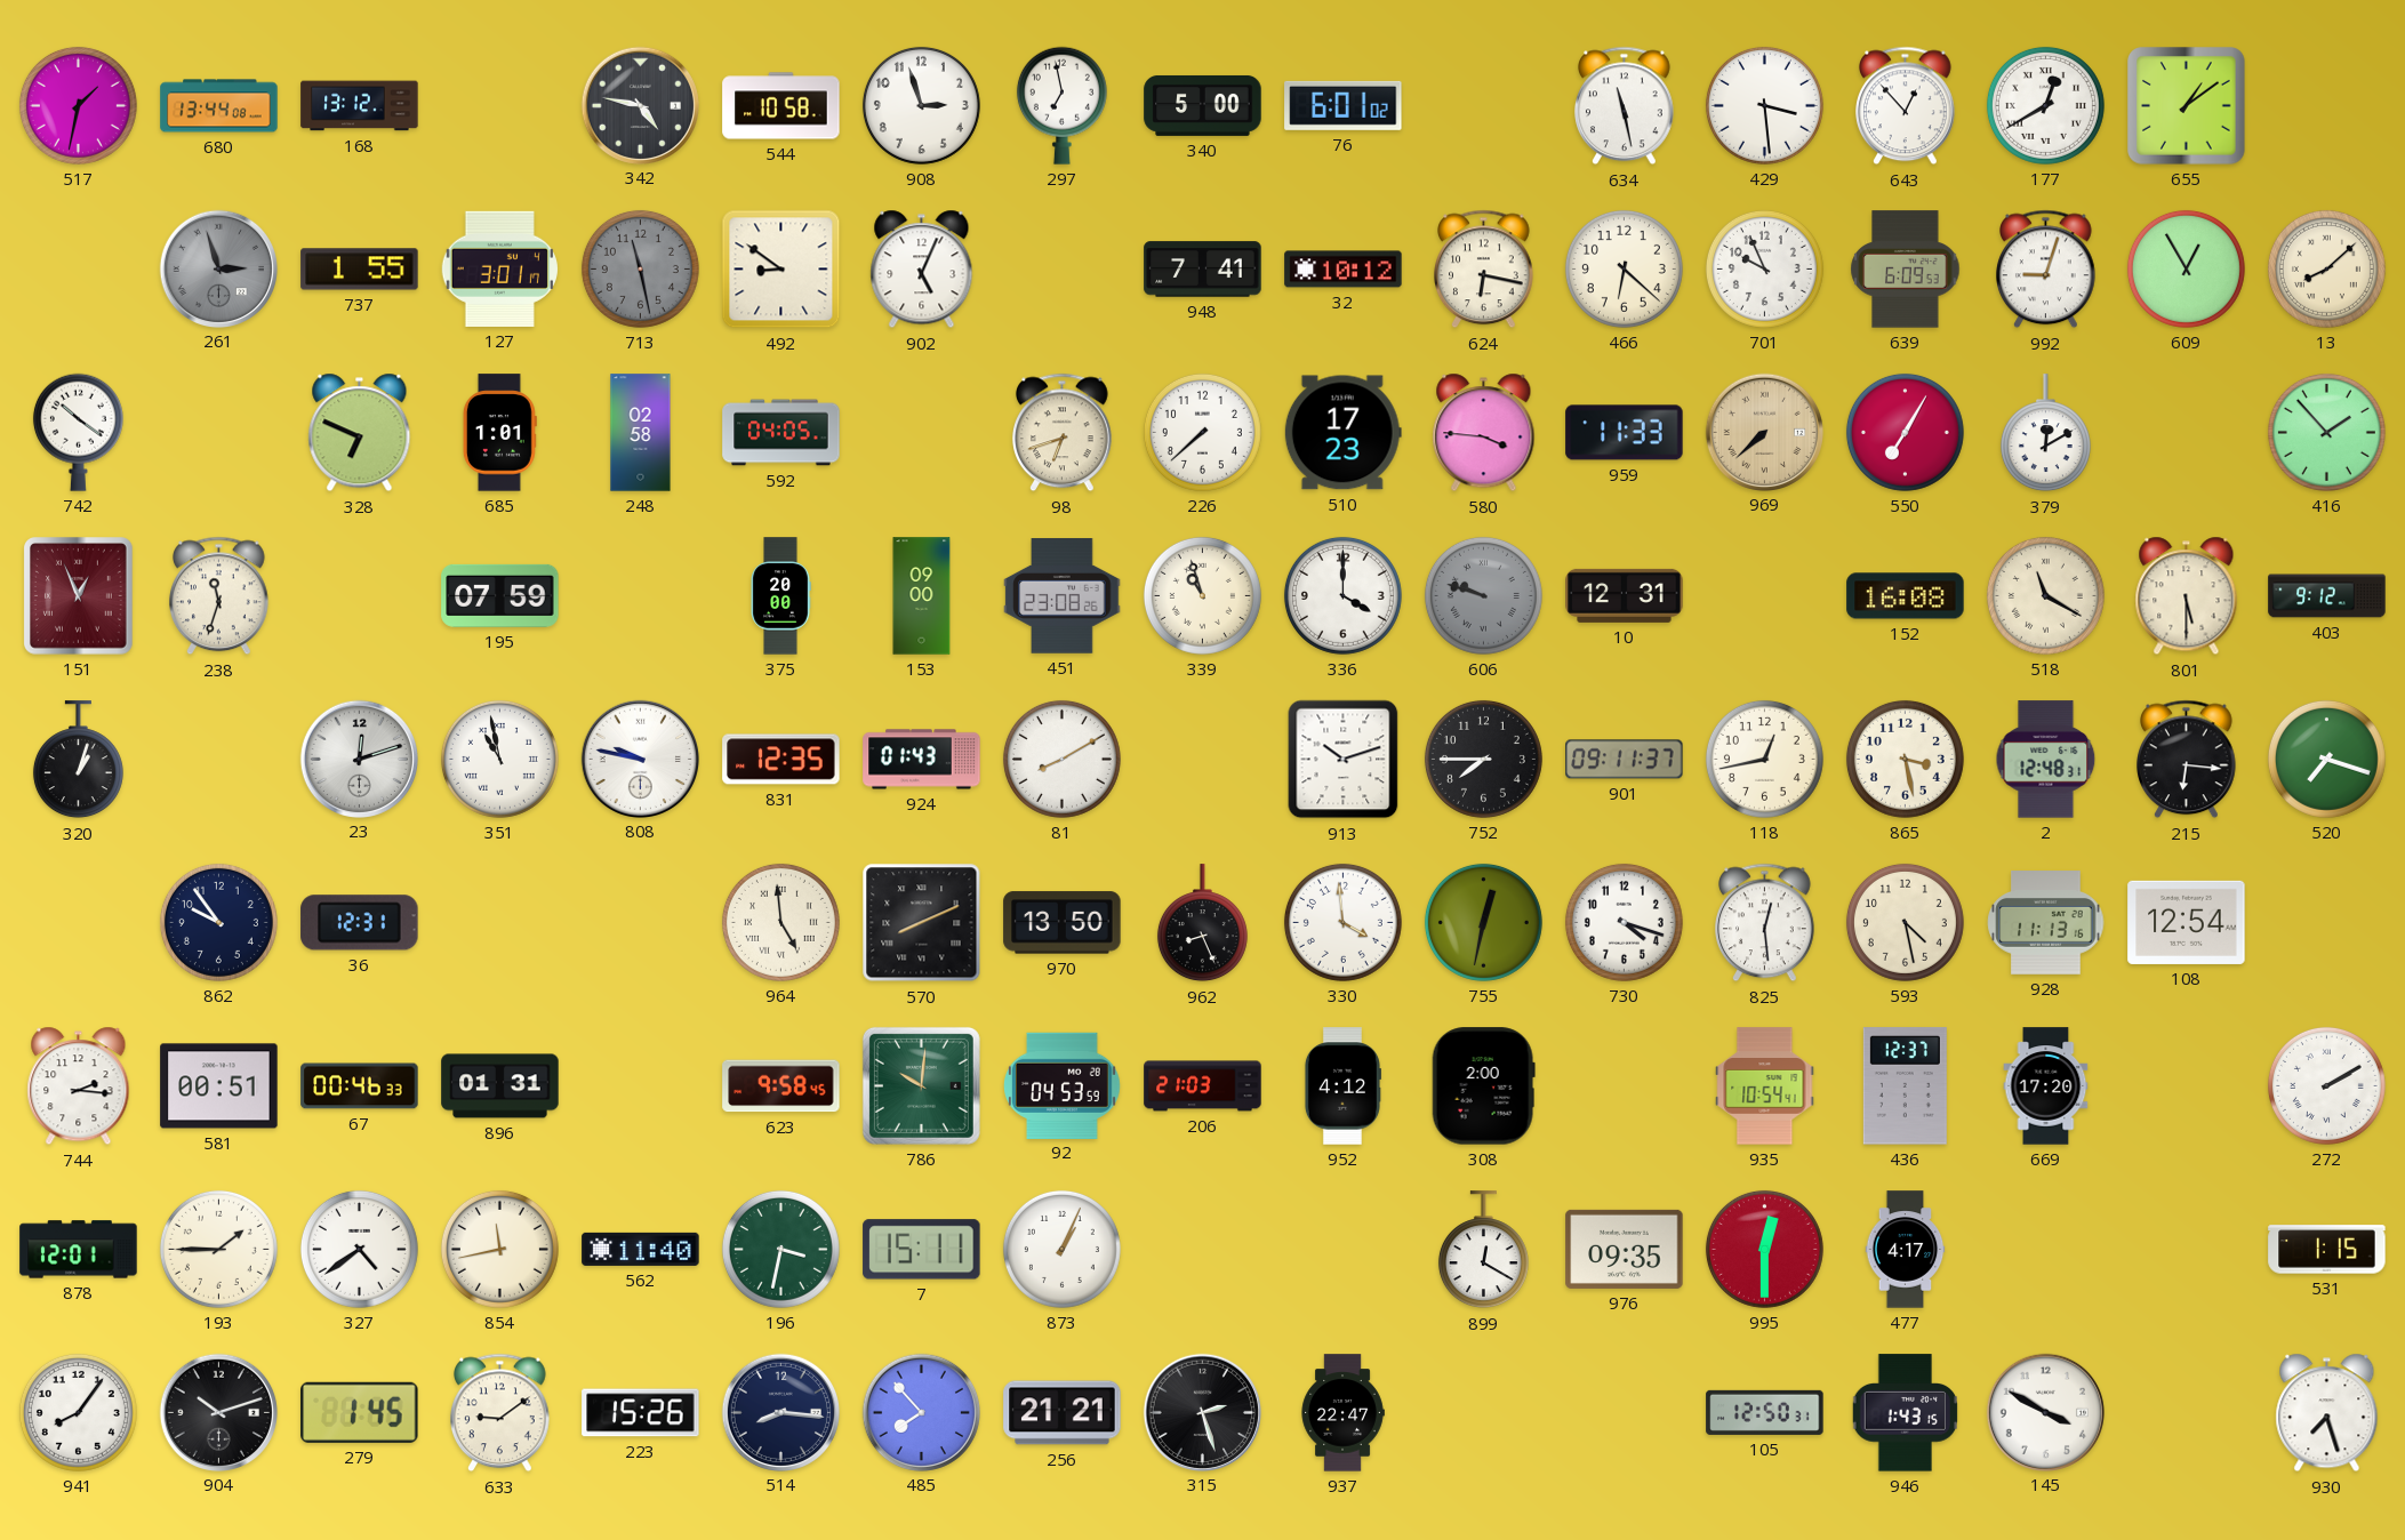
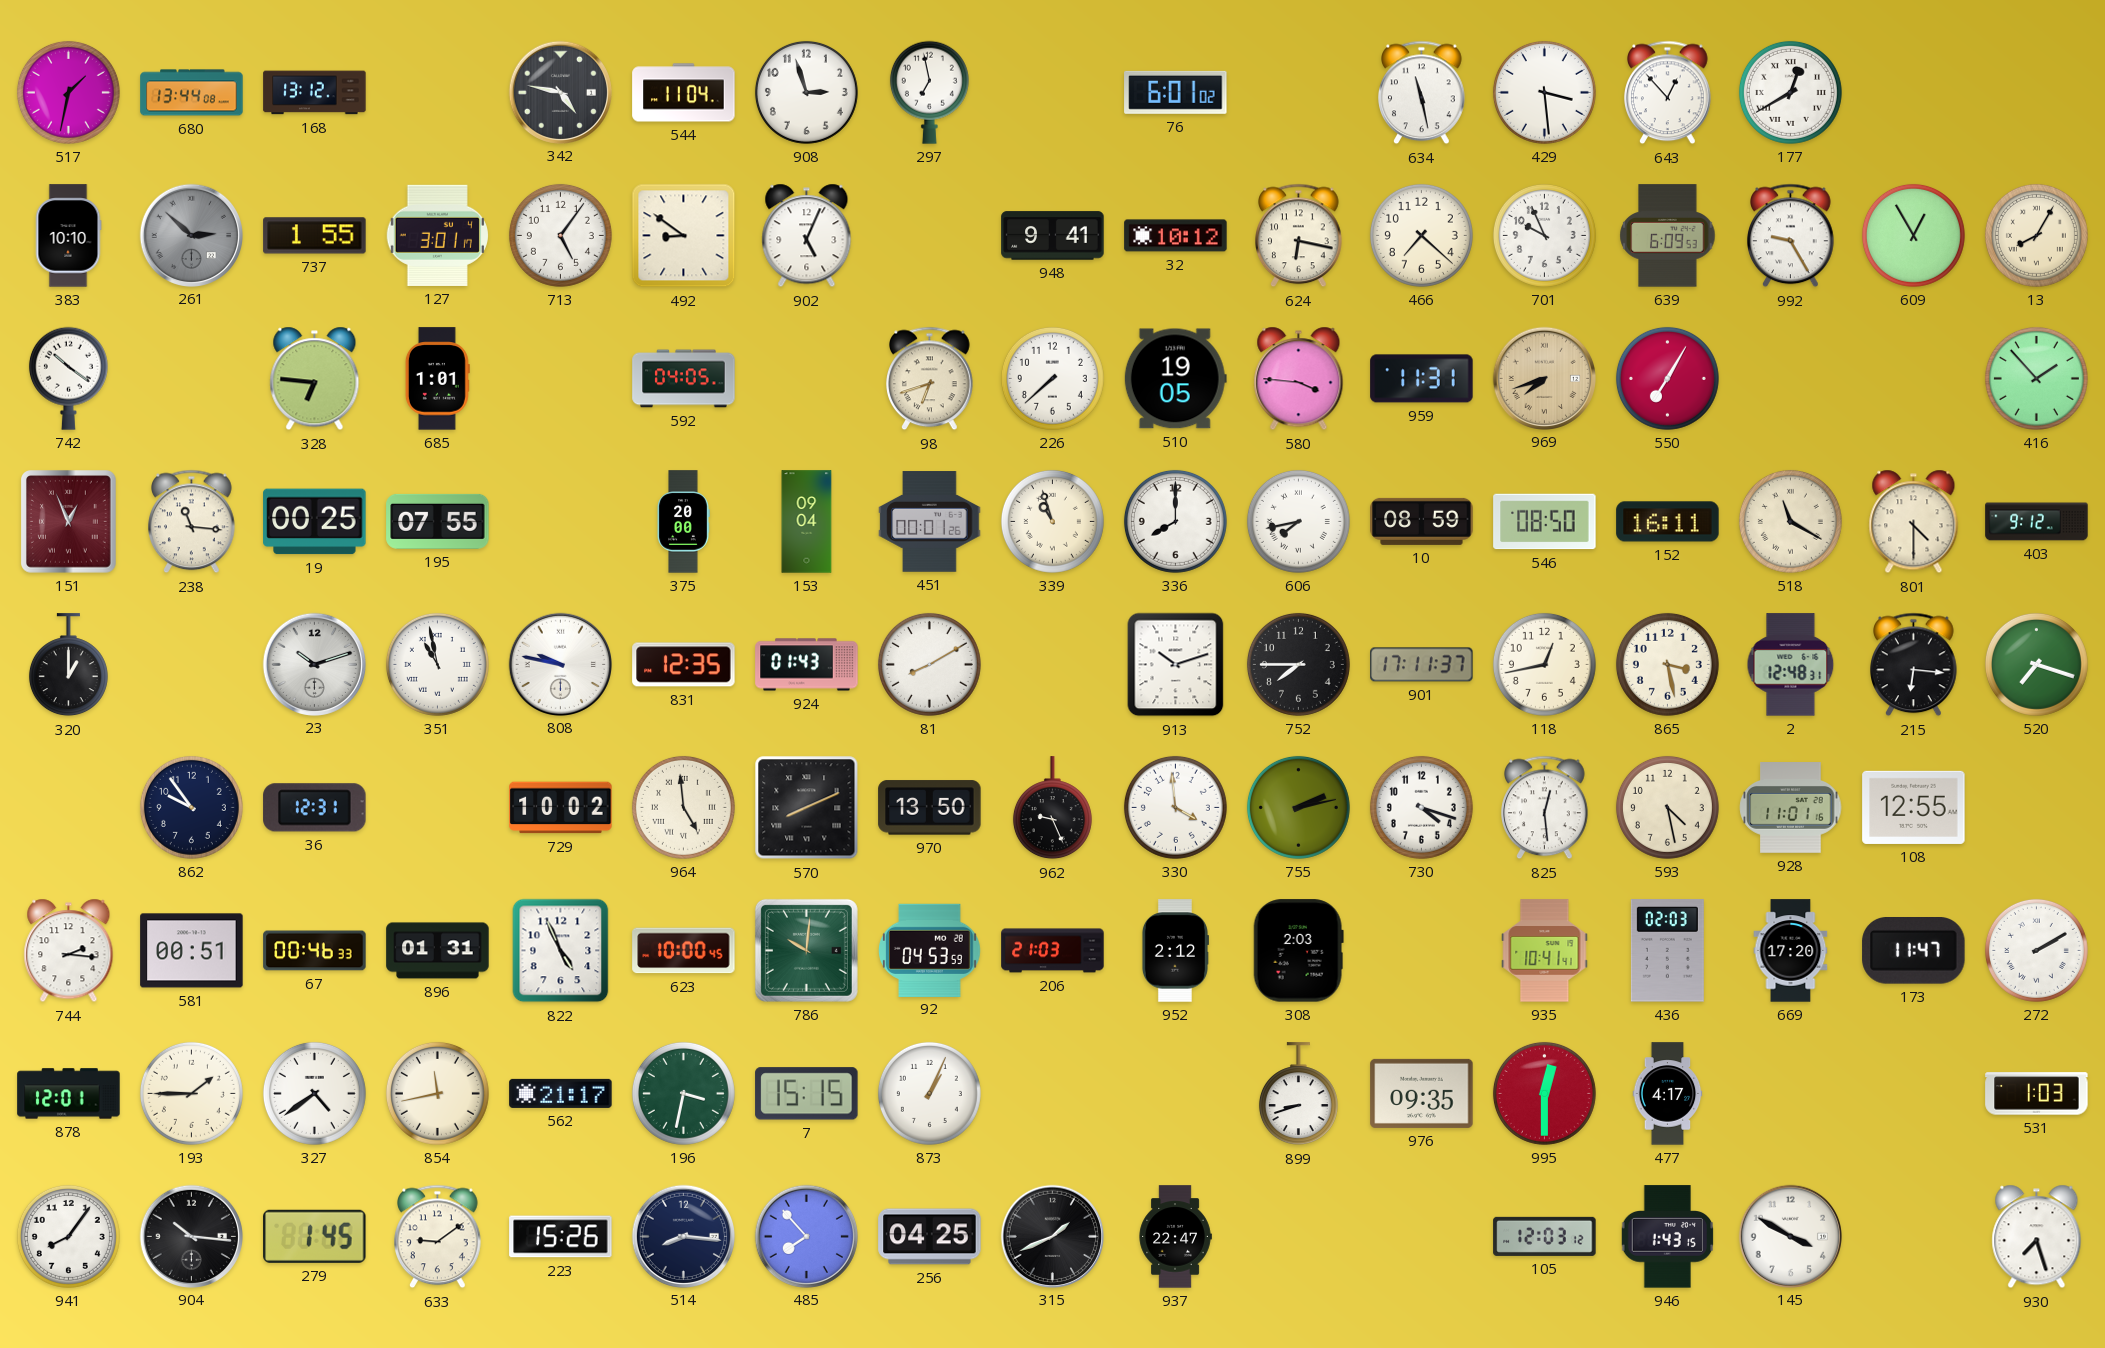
544: 10:58 -> 11:04 (684, 93)
340: 5:00 -> none (1203, 105)
655: 1:09 -> none (2187, 106)
383: none -> 10:10 (68, 236)
261: 2:57 -> 2:52 (191, 235)
713: 11:28 -> 5:06 (560, 235)
713 dial: grey -> white (560, 235)
948: 7:41 -> 9:41 (1053, 236)
466: 6:22 -> 7:22 (1421, 235)
992: 9:03 -> 9:25 (1791, 236)
13: 8:08 -> 8:05 (2036, 235)
328: 6:49 -> 6:46 (315, 379)
248: 02:58 -> none (641, 433)
510: 17:23 -> 19:05 (1175, 379)
959: 11:33 -> 11:31 (1422, 379)
969: 7:38 -> 7:42 (1544, 378)
379: 12:10 -> none (2045, 433)
238: 11:33 -> 11:16 (192, 522)
19: none -> 00:25 (315, 522)
195: 07:59 -> 07:55 (438, 521)
153: 09:00 -> 09:04 (807, 522)
451: 23:08 -> 00:01 (930, 522)
336: 4:00 -> 8:00 (1175, 521)
606: 9:48 -> 7:43 (1298, 521)
606 dial: grey -> white (1298, 521)
10: 12:31 -> 08:59 (1422, 521)
546: none -> 08:50 (1545, 522)
152: 16:08 -> 16:11 (1668, 522)
801: 5:30 -> 4:30 (1914, 522)
320: 1:03 -> 1:00 (68, 665)
23: 12:12 -> 10:12 (314, 664)
901: 09:11 -> 17:11 (1422, 665)
729: none -> 10:02 (561, 808)
962: 8:26 -> 9:26 (1052, 808)
755: 12:32 -> 2:13 (1298, 807)
928: 11:13 -> 11:01 (1791, 808)
108: 12:54 -> 12:55 (1914, 807)
822: none -> 4:56 (561, 951)
623: 9:58 -> 10:00 (684, 951)
952: 4:12 -> 2:12 (1175, 951)
308: 2:00 -> 2:03 (1298, 951)
935: 10:54 -> 10:41 (1545, 951)
436: 12:37 -> 02:03 (1667, 951)
173: none -> 11:47 (1914, 951)
562: 11:40 -> 21:17 (561, 1093)
7: 15:11 -> 15:15 (807, 1094)
899: 12:20 -> 8:42 (1298, 1094)
531: 1:15 -> 1:03 (2037, 1094)
904: 10:12 -> 10:16 (191, 1236)
256: 21:21 -> 04:25 (930, 1237)
315: 2:27 -> 1:41 (1052, 1236)
105: 12:50 -> 12:03 (1545, 1236)
